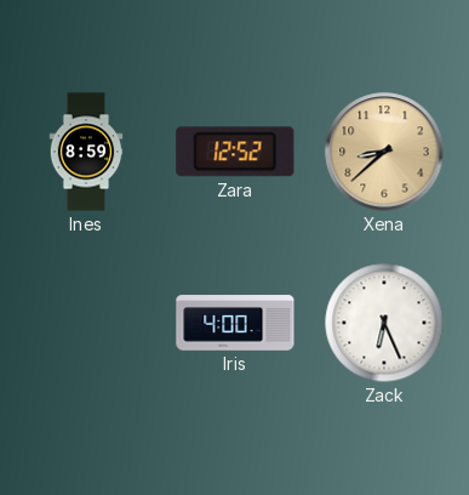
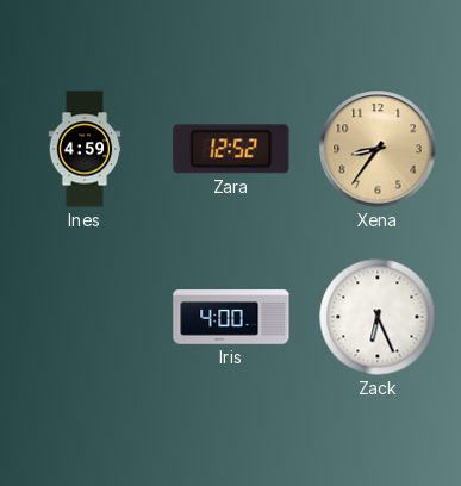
Ines: 8:59 -> 4:59 (85, 149)
Xena: 8:38 -> 8:36 (378, 149)
